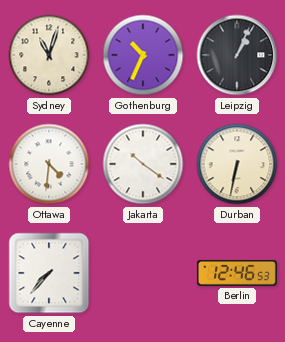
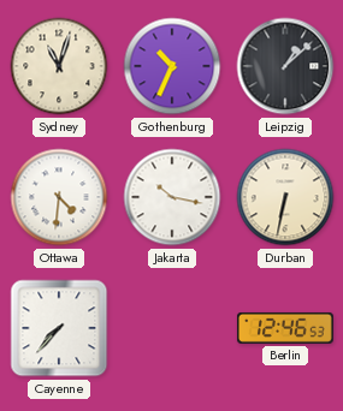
Leipzig: 1:04 -> 1:08 (285, 66)
Jakarta: 10:21 -> 10:17 (172, 197)
